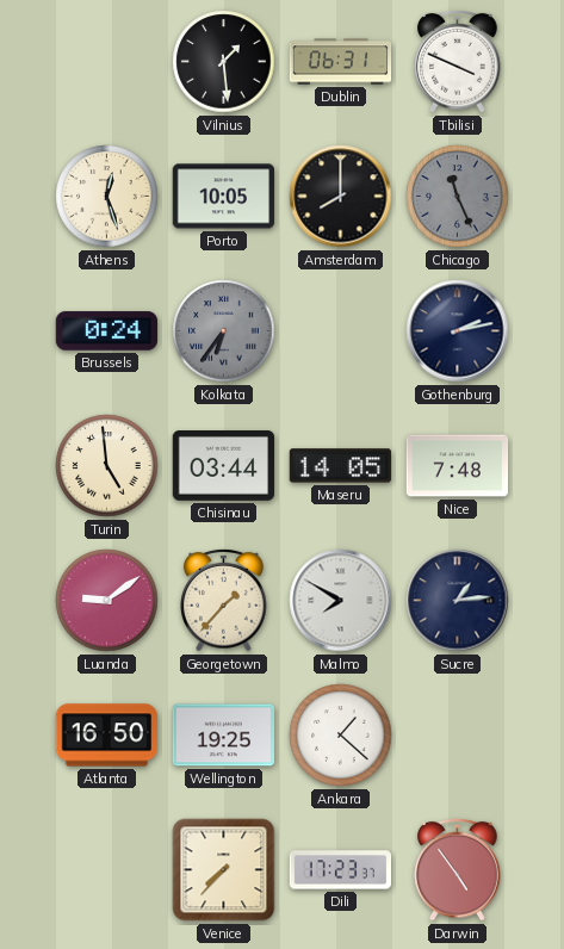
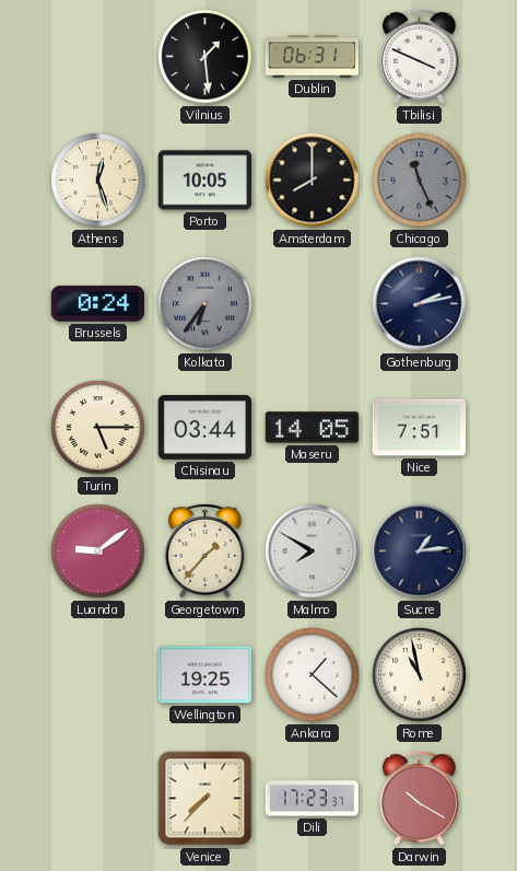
Turin: 4:59 -> 5:15 (98, 428)
Nice: 7:48 -> 7:51 (420, 428)
Atlanta: 16:50 -> none (107, 736)
Rome: none -> 10:58 (420, 675)
Darwin: 4:54 -> 10:20 (420, 798)
